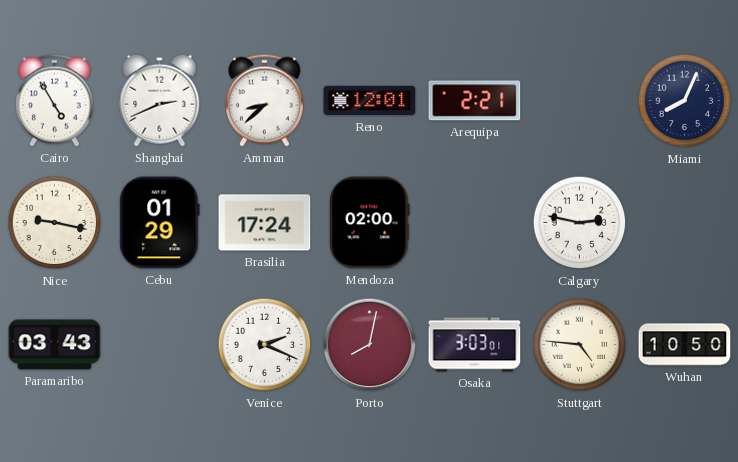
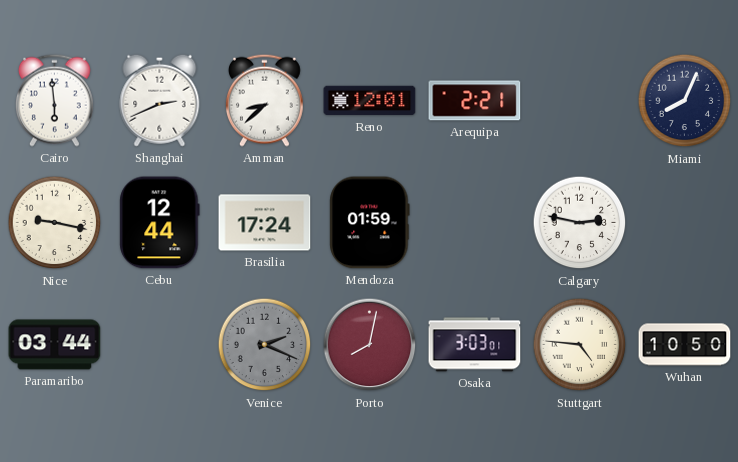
Cairo: 4:55 -> 5:59 (54, 100)
Cebu: 01:29 -> 12:44 (160, 223)
Mendoza: 02:00 -> 01:59 (370, 223)
Paramaribo: 03:43 -> 03:44 (55, 345)
Venice dial: white -> grey (265, 345)
